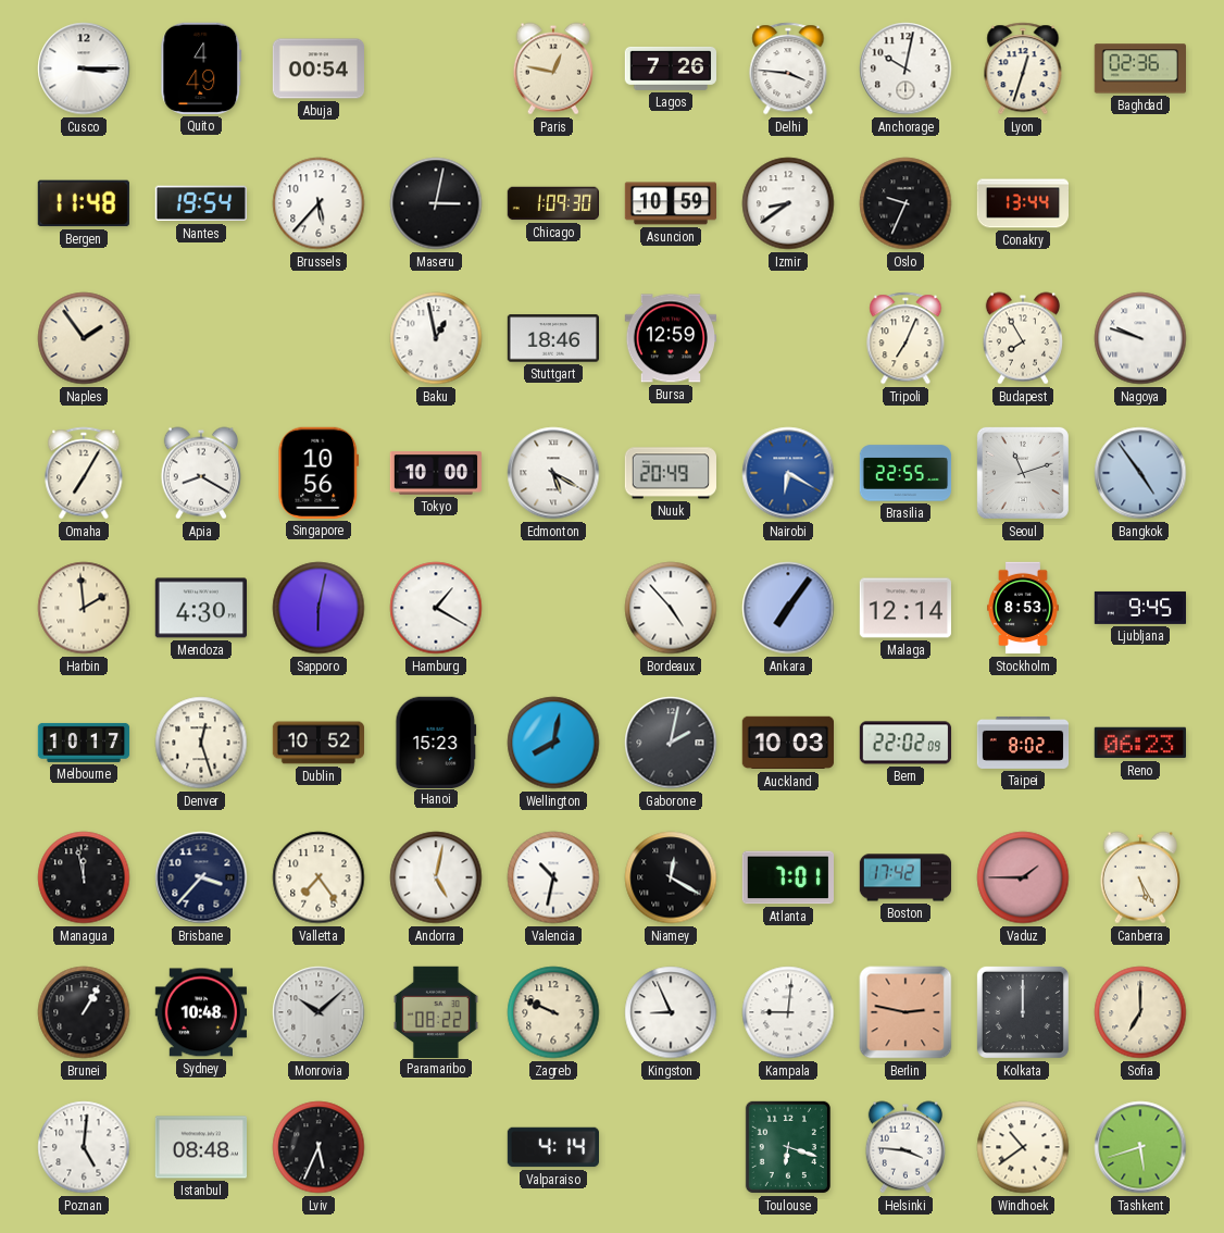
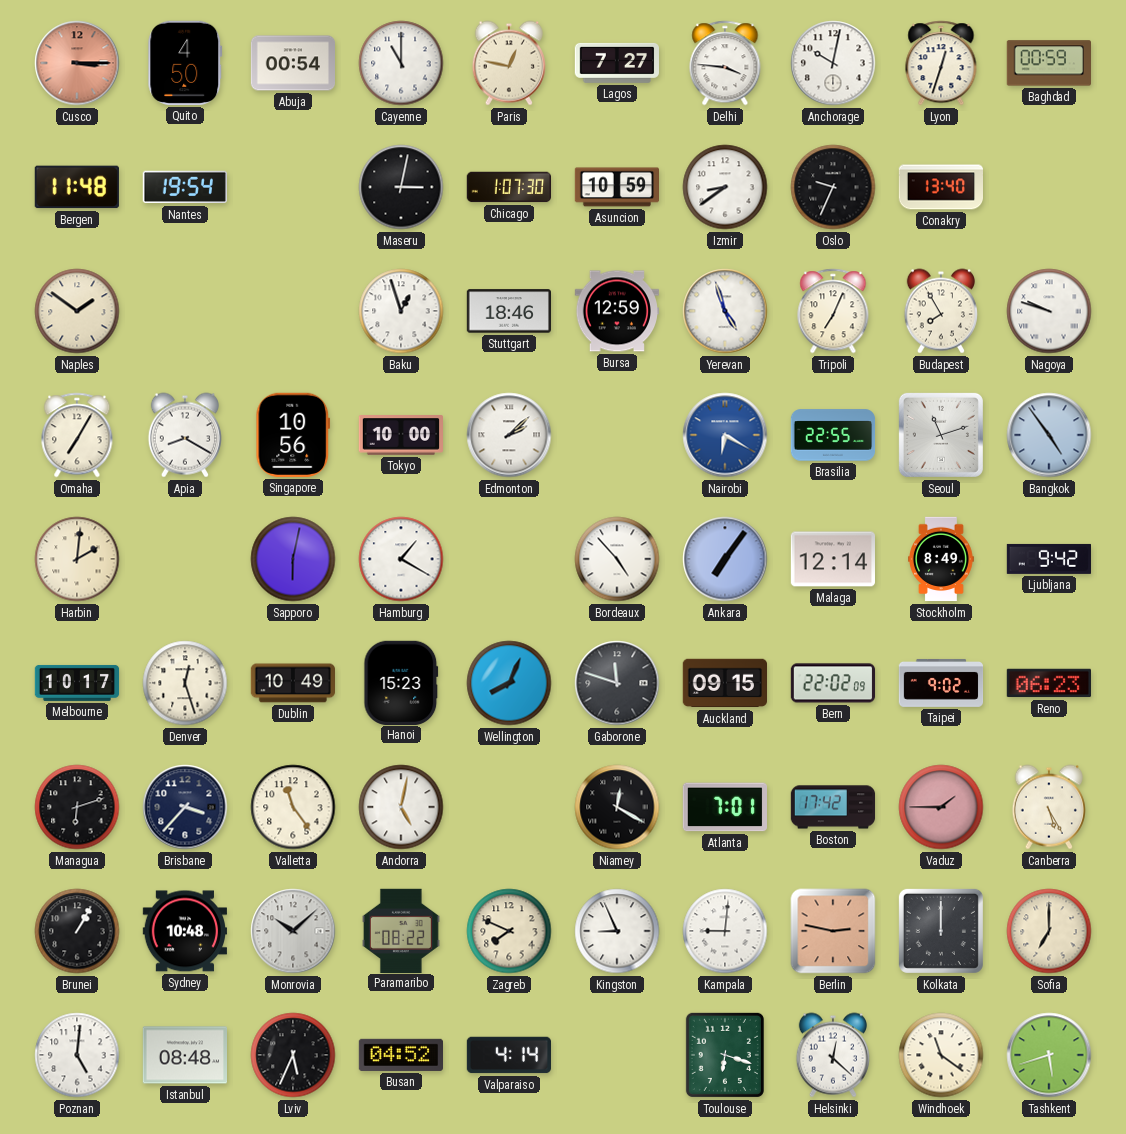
Cusco dial: white -> salmon (77, 63)
Quito: 4:49 -> 4:50 (185, 63)
Cayenne: none -> 11:00 (401, 63)
Lagos: 7:26 -> 7:27 (616, 63)
Baghdad: 02:36 -> 00:59 (1048, 63)
Brussels: 5:37 -> none (319, 203)
Chicago: 1:09 -> 1:07 (508, 187)
Conakry: 13:44 -> 13:40 (940, 187)
Naples: 1:54 -> 1:51 (77, 311)
Baku: 12:58 -> 12:57 (401, 311)
Yerevan: none -> 4:57 (725, 311)
Edmonton: 5:20 -> 2:08 (509, 435)
Nuuk: 20:49 -> none (670, 473)
Harbin: 1:59 -> 2:01 (77, 559)
Mendoza: 4:30 -> none (200, 608)
Stockholm: 8:53 -> 8:49 (942, 559)
Ljubljana: 9:45 -> 9:42 (1048, 559)
Dublin: 10:52 -> 10:49 (292, 683)
Wellington: 8:02 -> 8:04 (509, 683)
Gaborone: 2:02 -> 11:48 (617, 683)
Auckland: 10:03 -> 09:15 (724, 683)
Taipei: 8:02 -> 9:02 (941, 683)
Managua: 11:58 -> 6:12 (77, 807)
Valletta: 7:24 -> 11:24 (293, 807)
Valencia: 10:32 -> none (553, 877)
Zagreb: 9:49 -> 7:49 (509, 931)
Busan: none -> 04:52 (400, 1055)
Helsinki: 3:46 -> 12:22 (833, 1055)
Windhoek: 10:39 -> 11:21 (941, 1055)
